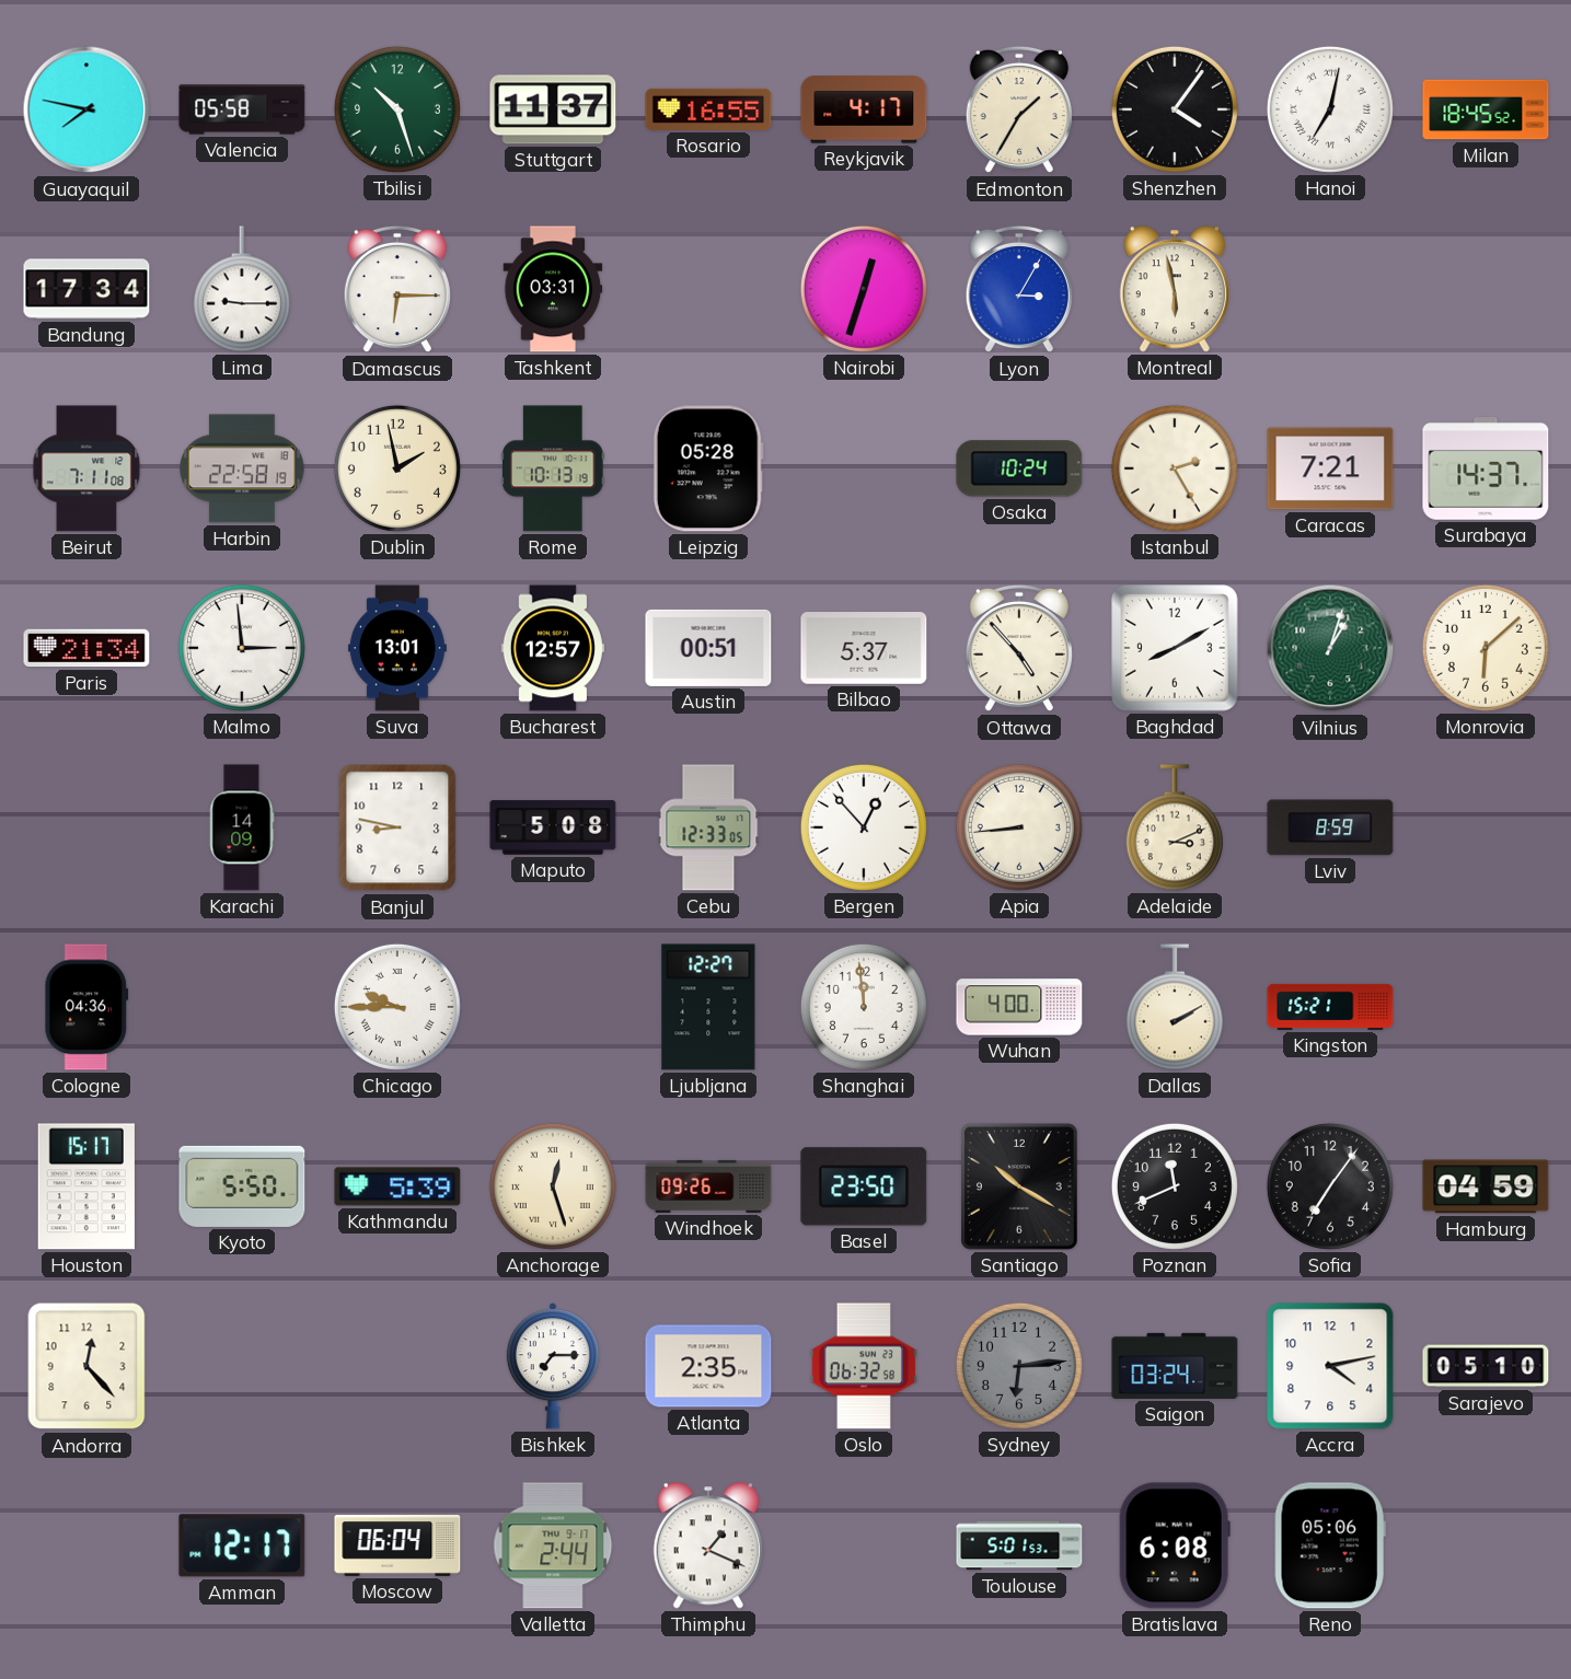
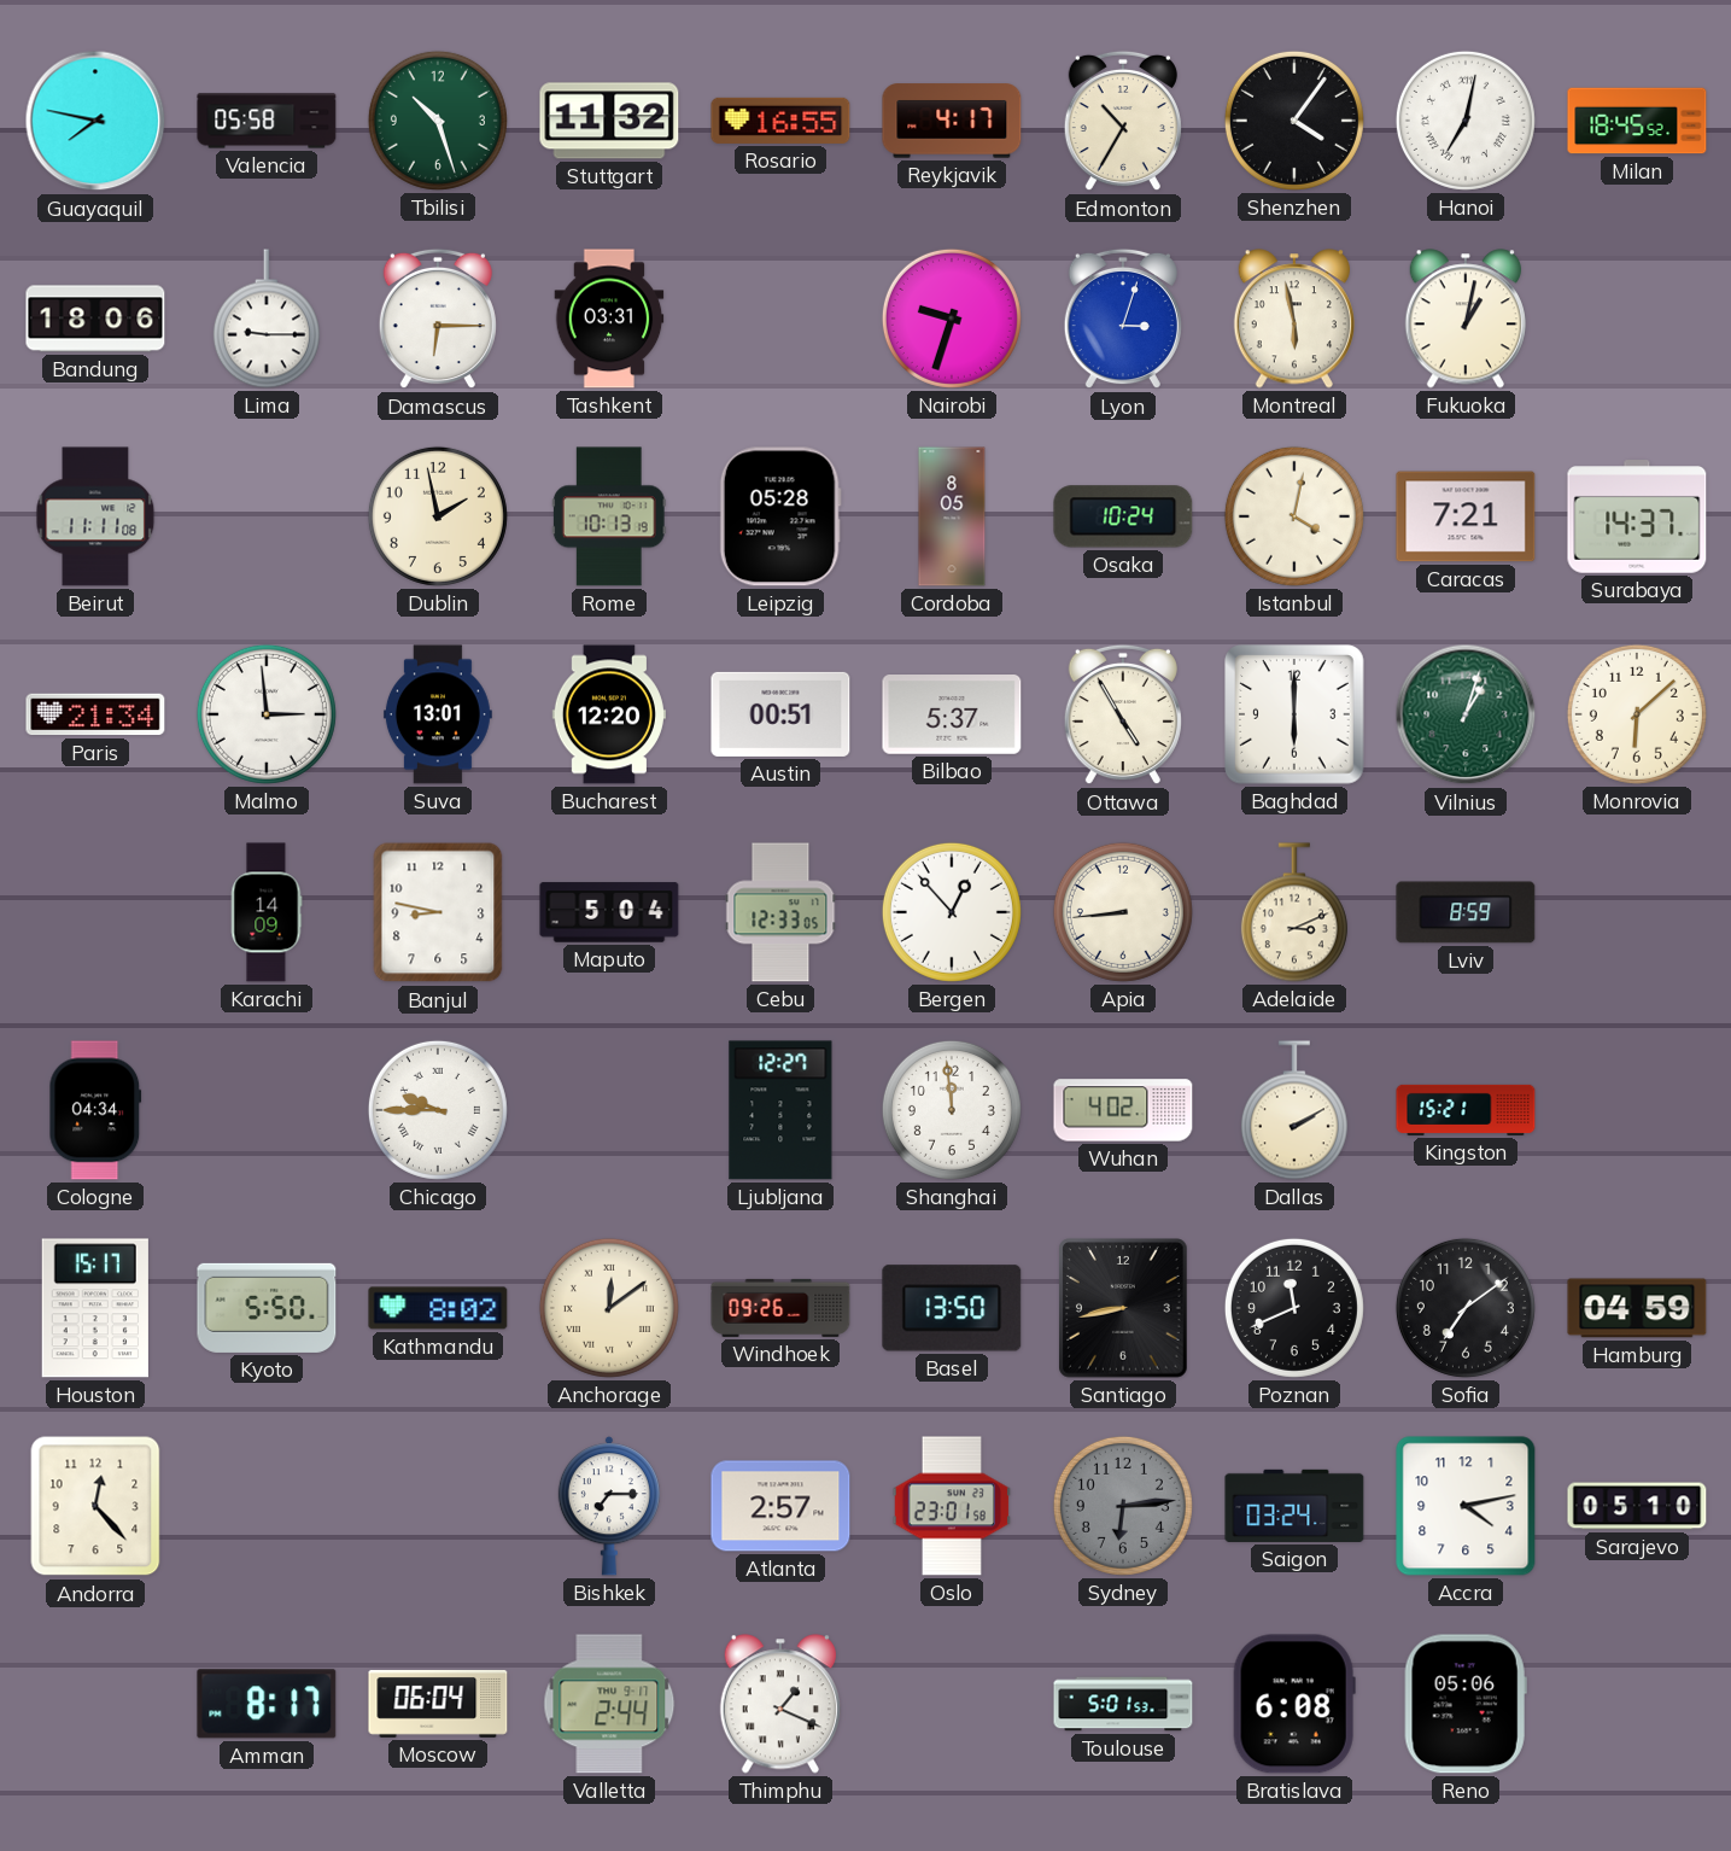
Stuttgart: 11:37 -> 11:32 (609, 121)
Edmonton: 1:35 -> 10:35 (1123, 121)
Bandung: 17:34 -> 18:06 (95, 319)
Nairobi: 12:33 -> 9:33 (952, 319)
Lyon: 3:05 -> 3:03 (1123, 319)
Fukuoka: none -> 1:02 (1466, 319)
Beirut: 7:11 -> 11:11 (95, 516)
Harbin: 22:58 -> none (243, 468)
Cordoba: none -> 8:05 (952, 516)
Istanbul: 2:25 -> 4:02 (1294, 516)
Bucharest: 12:57 -> 12:20 (609, 714)
Ottawa: 4:53 -> 4:55 (1123, 714)
Baghdad: 8:10 -> 6:00 (1294, 714)
Maputo: 5:08 -> 5:04 (609, 912)
Cologne: 04:36 -> 04:34 (95, 1110)
Wuhan: 4:00 -> 4:02 (1123, 1110)
Kathmandu: 5:39 -> 8:02 (438, 1308)
Anchorage: 12:27 -> 12:09 (609, 1308)
Basel: 23:50 -> 13:50 (952, 1308)
Santiago: 10:20 -> 8:43 (1123, 1308)
Sofia: 7:06 -> 7:09 (1466, 1308)
Atlanta: 2:35 -> 2:57 (780, 1506)
Oslo: 06:32 -> 23:01 (952, 1506)
Amman: 12:17 -> 8:17 (267, 1704)
